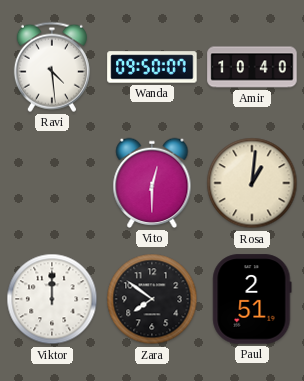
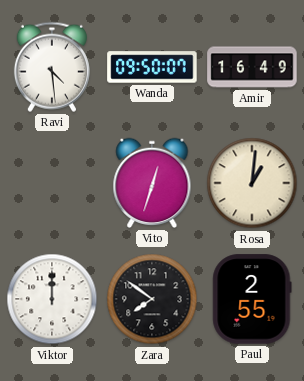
Amir: 10:40 -> 16:49 (252, 67)
Vito: 12:30 -> 12:33 (152, 183)
Paul: 2:51 -> 2:55 (252, 299)
